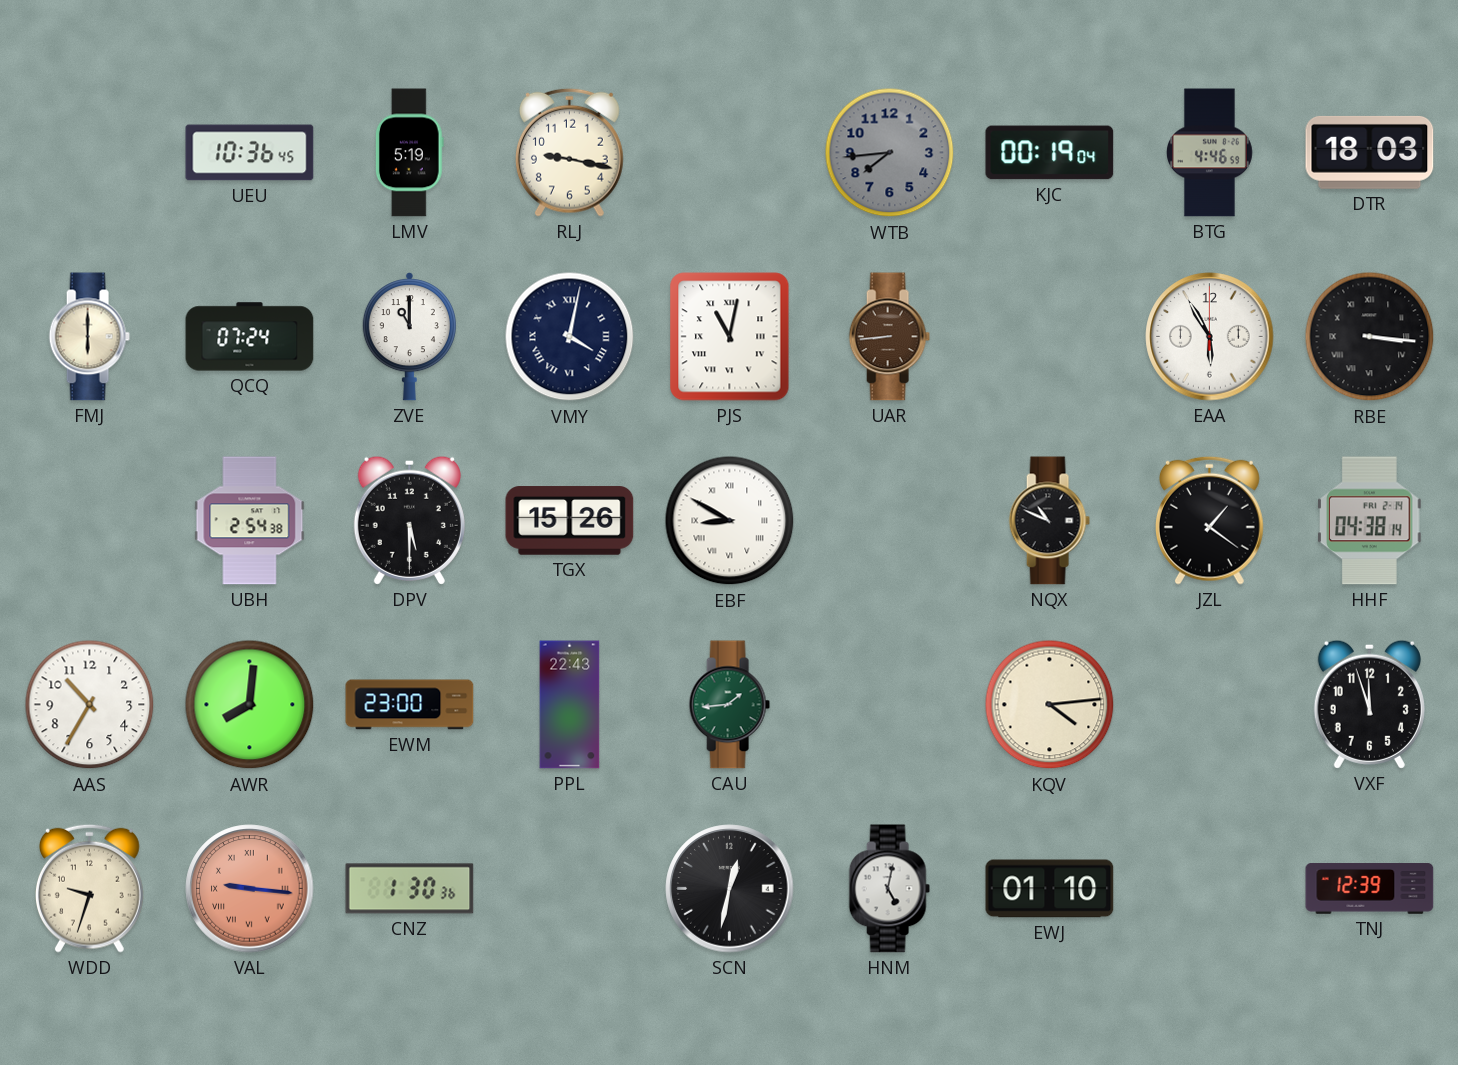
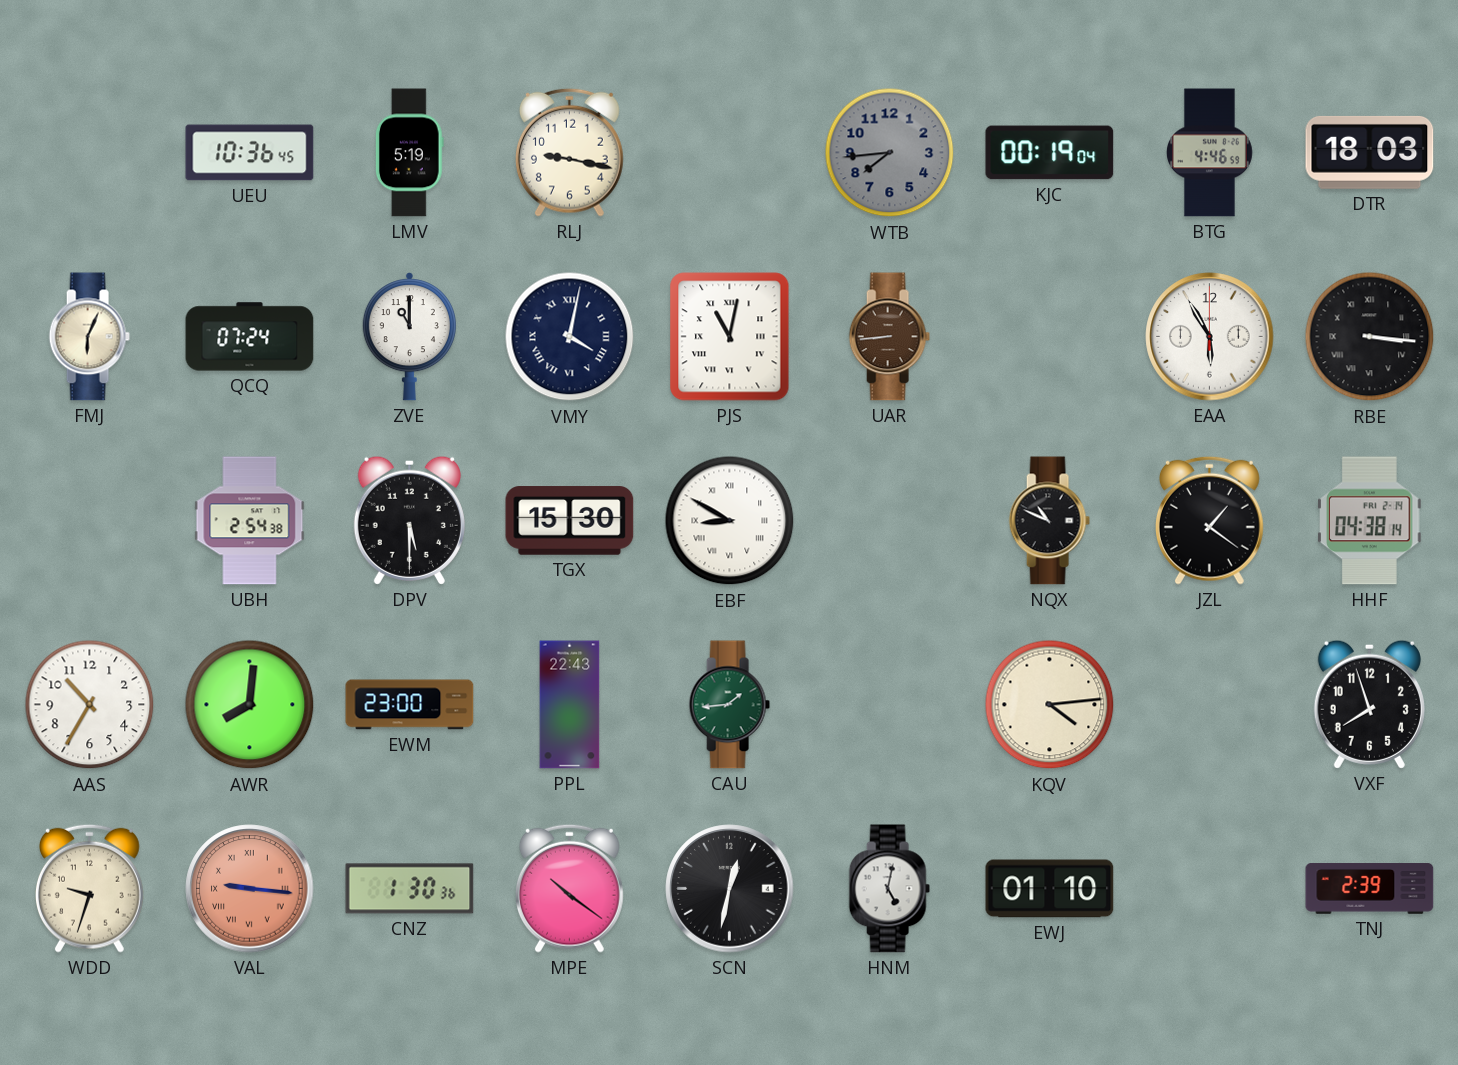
FMJ: 6:00 -> 6:04 (89, 337)
TGX: 15:26 -> 15:30 (570, 521)
VXF: 11:57 -> 7:57 (1369, 704)
MPE: none -> 10:21 (569, 888)
TNJ: 12:39 -> 2:39 (1370, 889)
